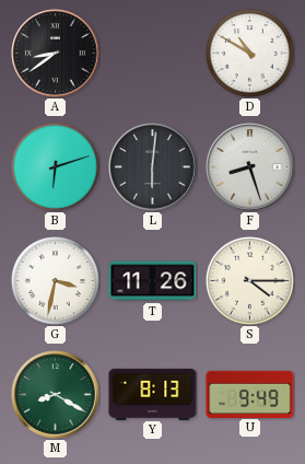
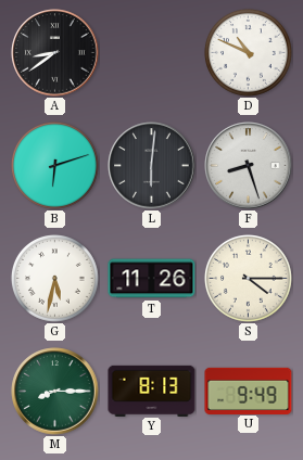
D: 10:50 -> 10:49 (248, 52)
G: 3:32 -> 5:32 (54, 278)
M: 8:20 -> 8:15 (55, 392)
